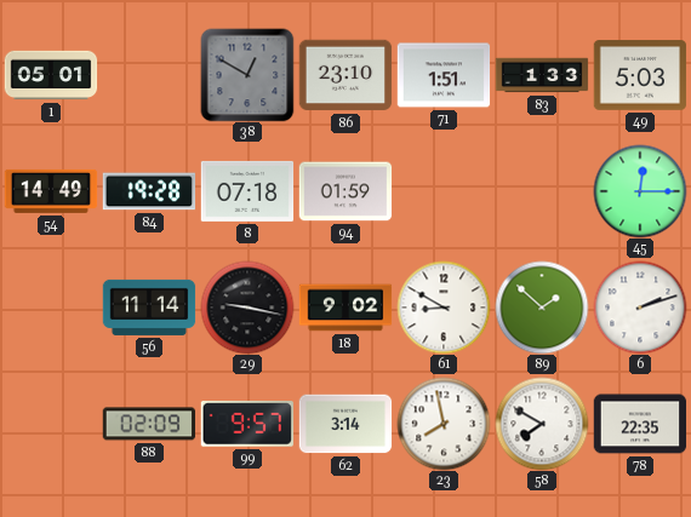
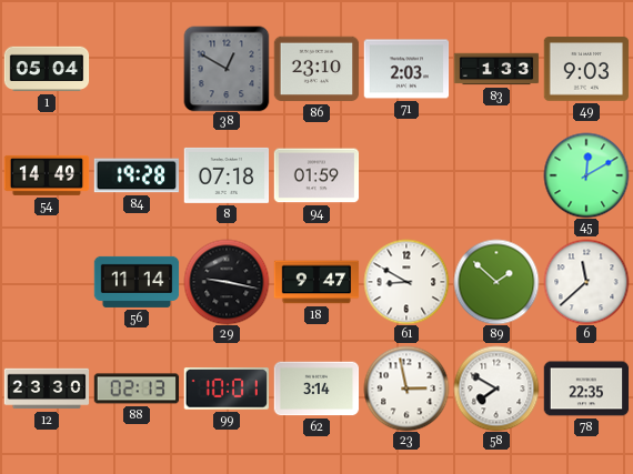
1: 05:01 -> 05:04 (47, 69)
71: 1:51 -> 2:03 (406, 69)
49: 5:03 -> 9:03 (586, 69)
45: 12:15 -> 12:10 (586, 175)
18: 9:02 -> 9:47 (316, 282)
6: 2:12 -> 11:38 (586, 282)
12: none -> 23:30 (47, 389)
88: 02:09 -> 02:13 (137, 389)
99: 9:57 -> 10:01 (227, 390)
23: 7:58 -> 2:58 (406, 389)
